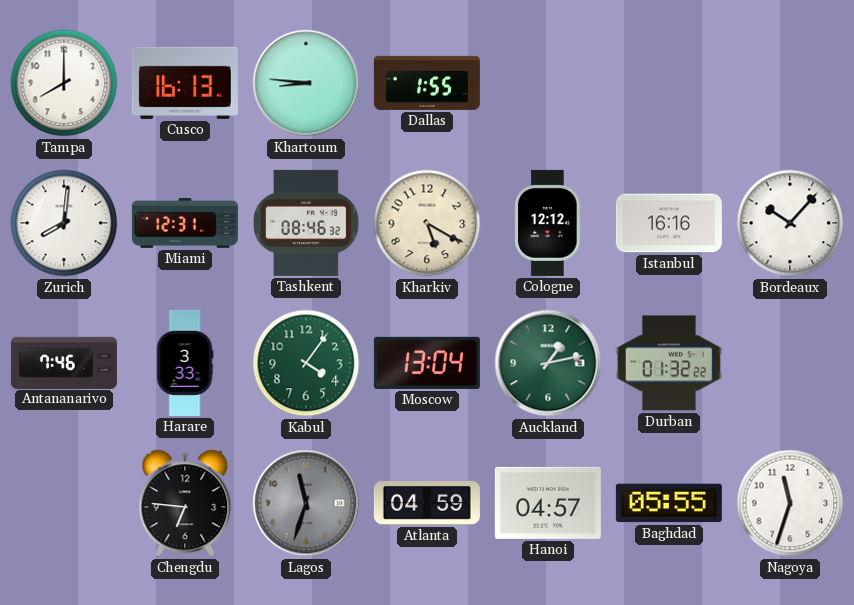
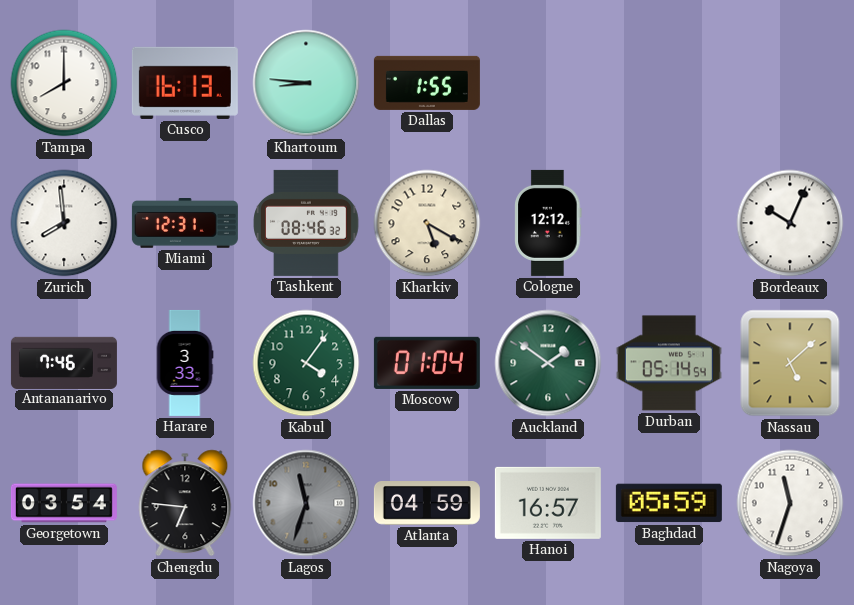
Zurich: 8:01 -> 7:59 (64, 223)
Istanbul: 16:16 -> none (669, 223)
Bordeaux: 10:07 -> 10:04 (790, 223)
Moscow: 13:04 -> 01:04 (427, 363)
Auckland: 1:13 -> 1:51 (548, 363)
Durban: 01:32 -> 05:14 (669, 363)
Nassau: none -> 5:08 (790, 363)
Georgetown: none -> 03:54 (64, 503)
Hanoi: 04:57 -> 16:57 (548, 503)
Baghdad: 05:55 -> 05:59 (669, 503)
